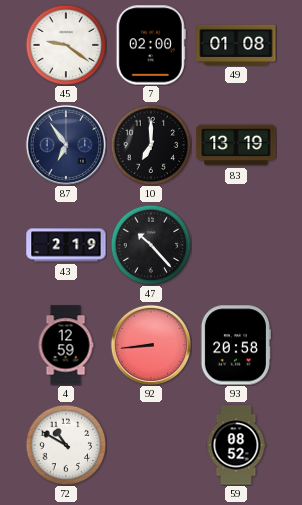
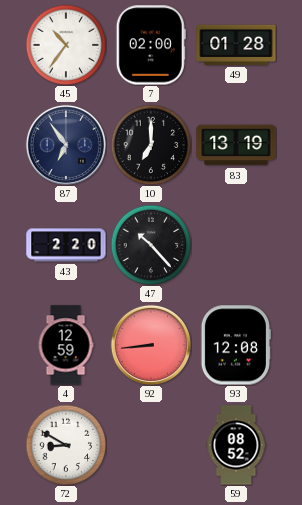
45: 9:21 -> 10:36 (66, 45)
49: 01:08 -> 01:28 (236, 45)
43: 2:19 -> 2:20 (66, 245)
93: 20:58 -> 12:08 (235, 345)
72: 10:50 -> 8:50 (66, 445)
